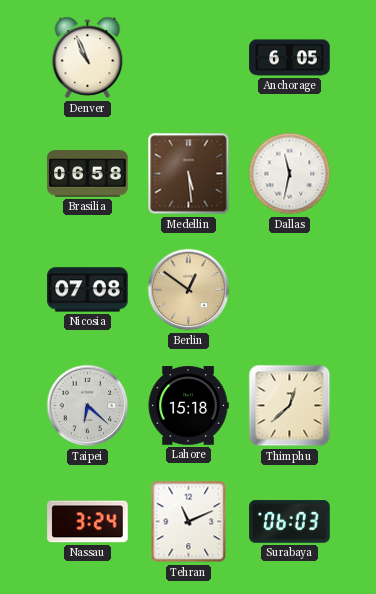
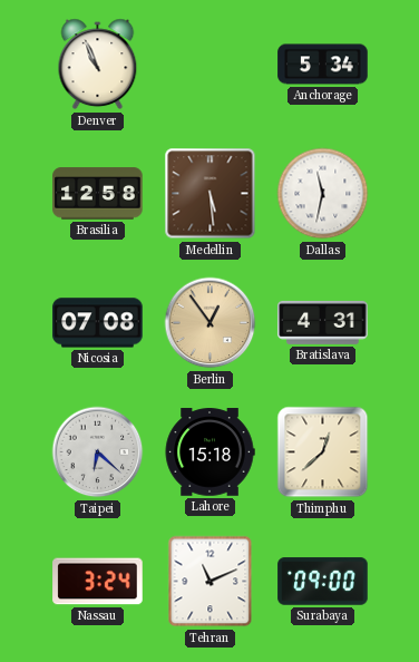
Anchorage: 6:05 -> 5:34 (323, 65)
Brasilia: 06:58 -> 12:58 (98, 194)
Berlin: 12:51 -> 12:54 (211, 323)
Bratislava: none -> 4:31 (323, 322)
Surabaya: 06:03 -> 09:00 (323, 582)
